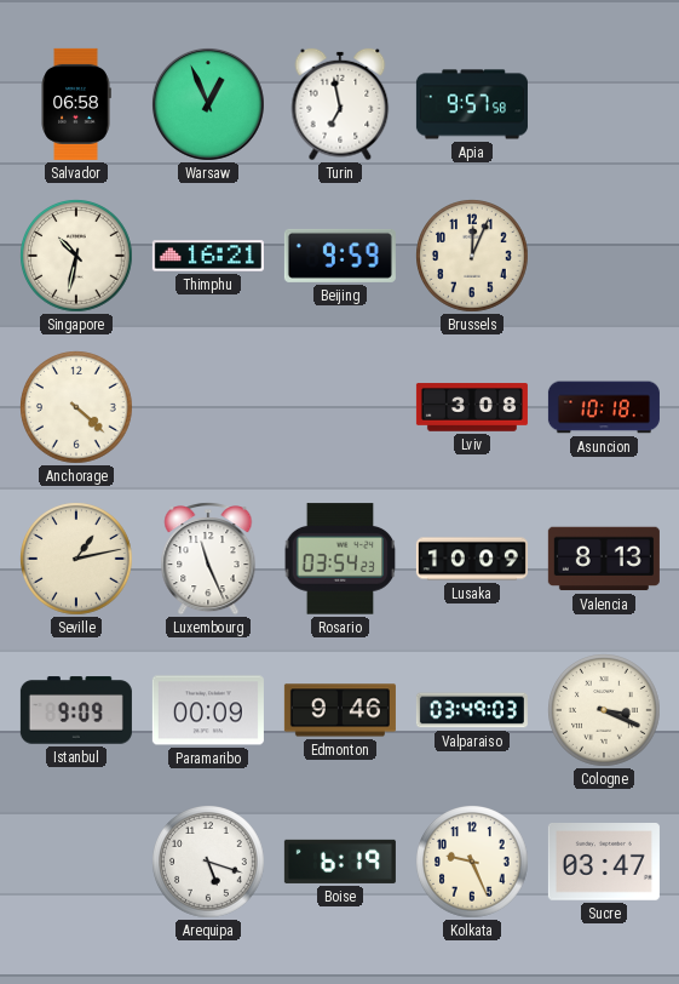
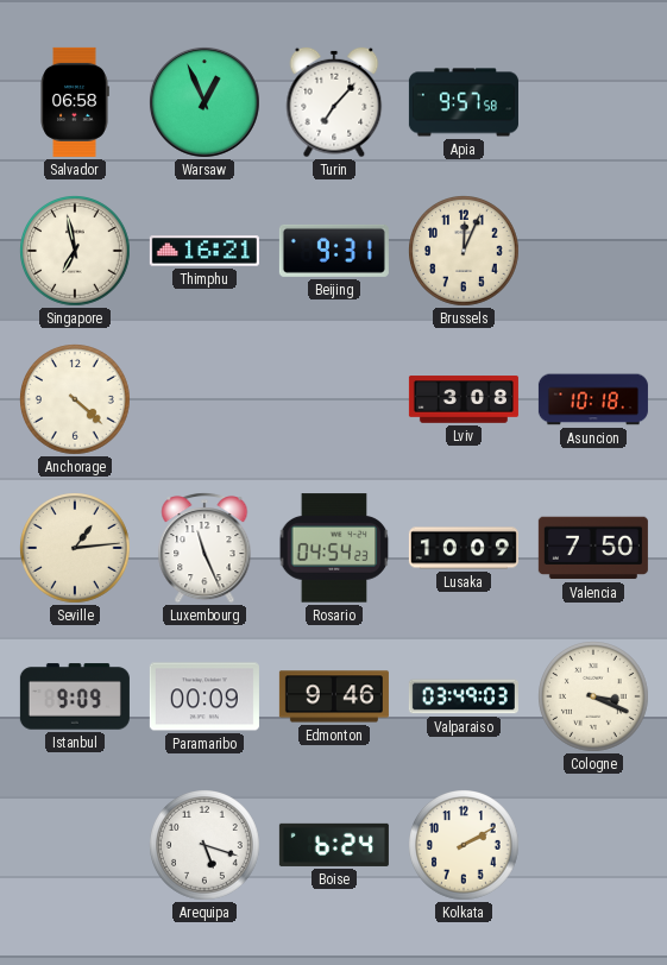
Turin: 6:58 -> 7:07 (334, 102)
Singapore: 10:32 -> 6:58 (76, 252)
Beijing: 9:59 -> 9:31 (334, 251)
Seville: 1:13 -> 1:14 (76, 549)
Rosario: 03:54 -> 04:54 (334, 548)
Valencia: 8:13 -> 7:50 (593, 548)
Boise: 6:19 -> 6:24 (334, 845)
Kolkata: 9:26 -> 2:10 (465, 846)
Sucre: 03:47 -> none (604, 863)
